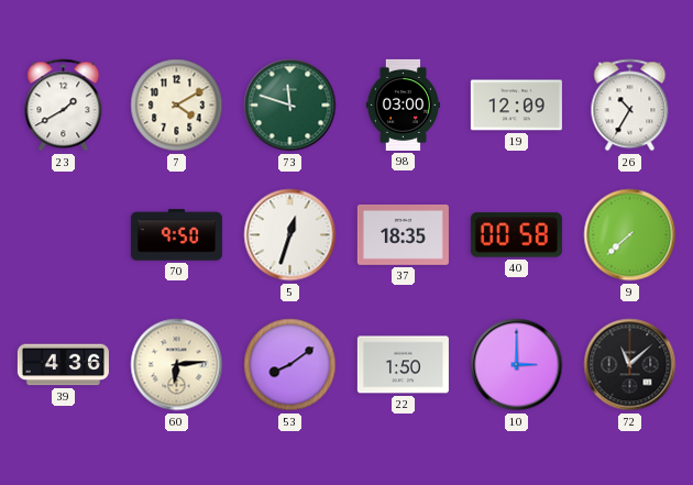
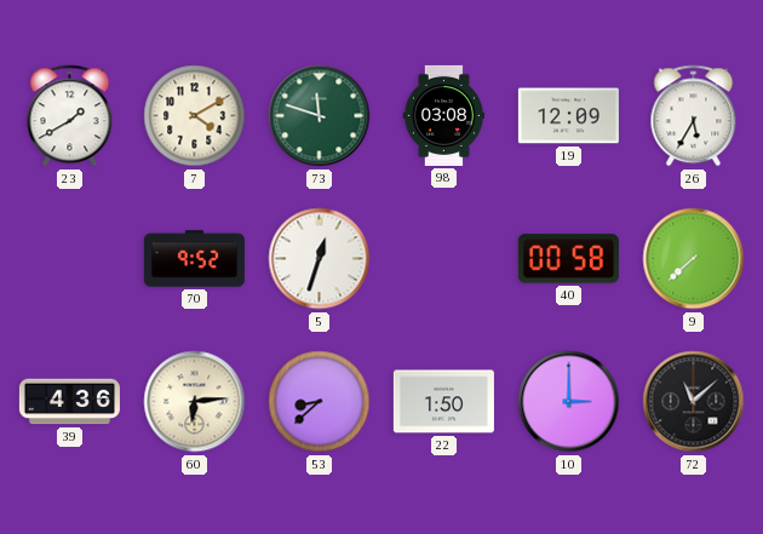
98: 03:00 -> 03:08 (443, 115)
26: 10:35 -> 5:35 (694, 116)
70: 9:50 -> 9:52 (194, 259)
37: 18:35 -> none (403, 234)
53: 8:09 -> 8:38 (320, 402)
